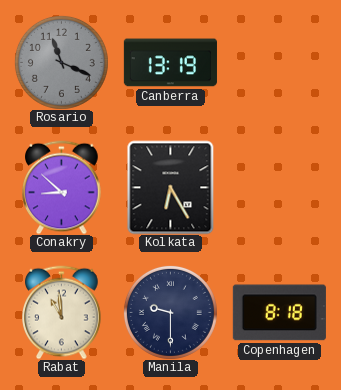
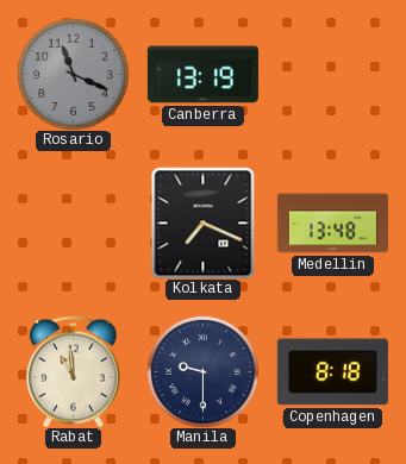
Conakry: 8:52 -> none (62, 187)
Kolkata: 6:25 -> 7:19 (204, 222)
Medellin: none -> 13:48 (332, 224)
